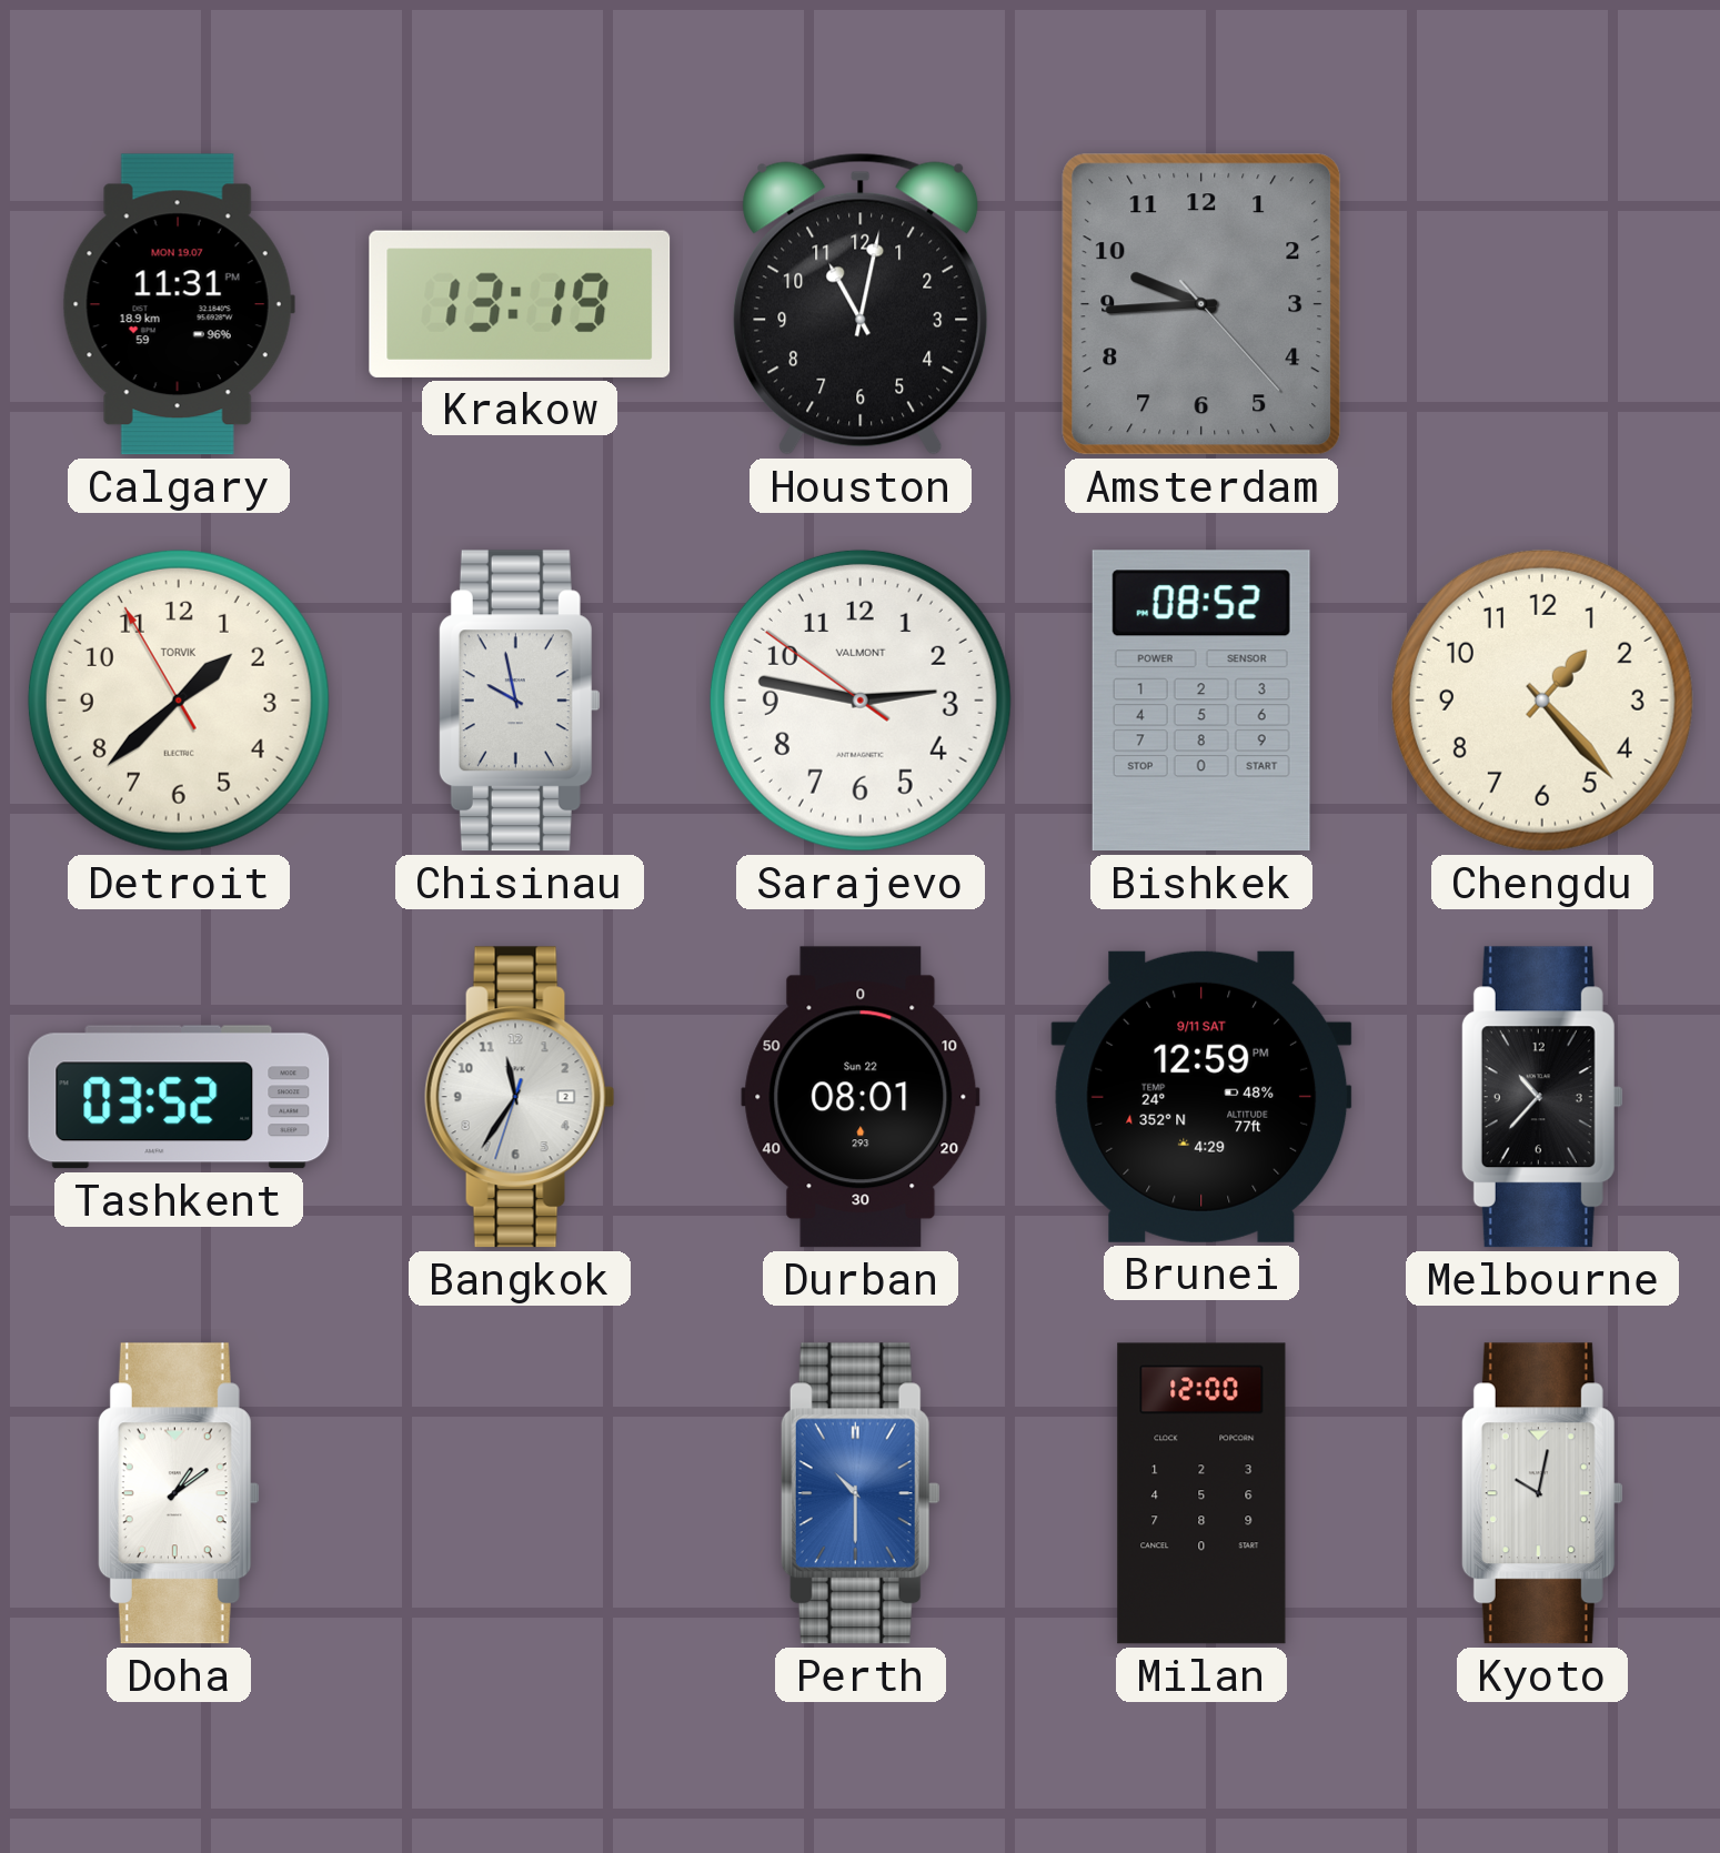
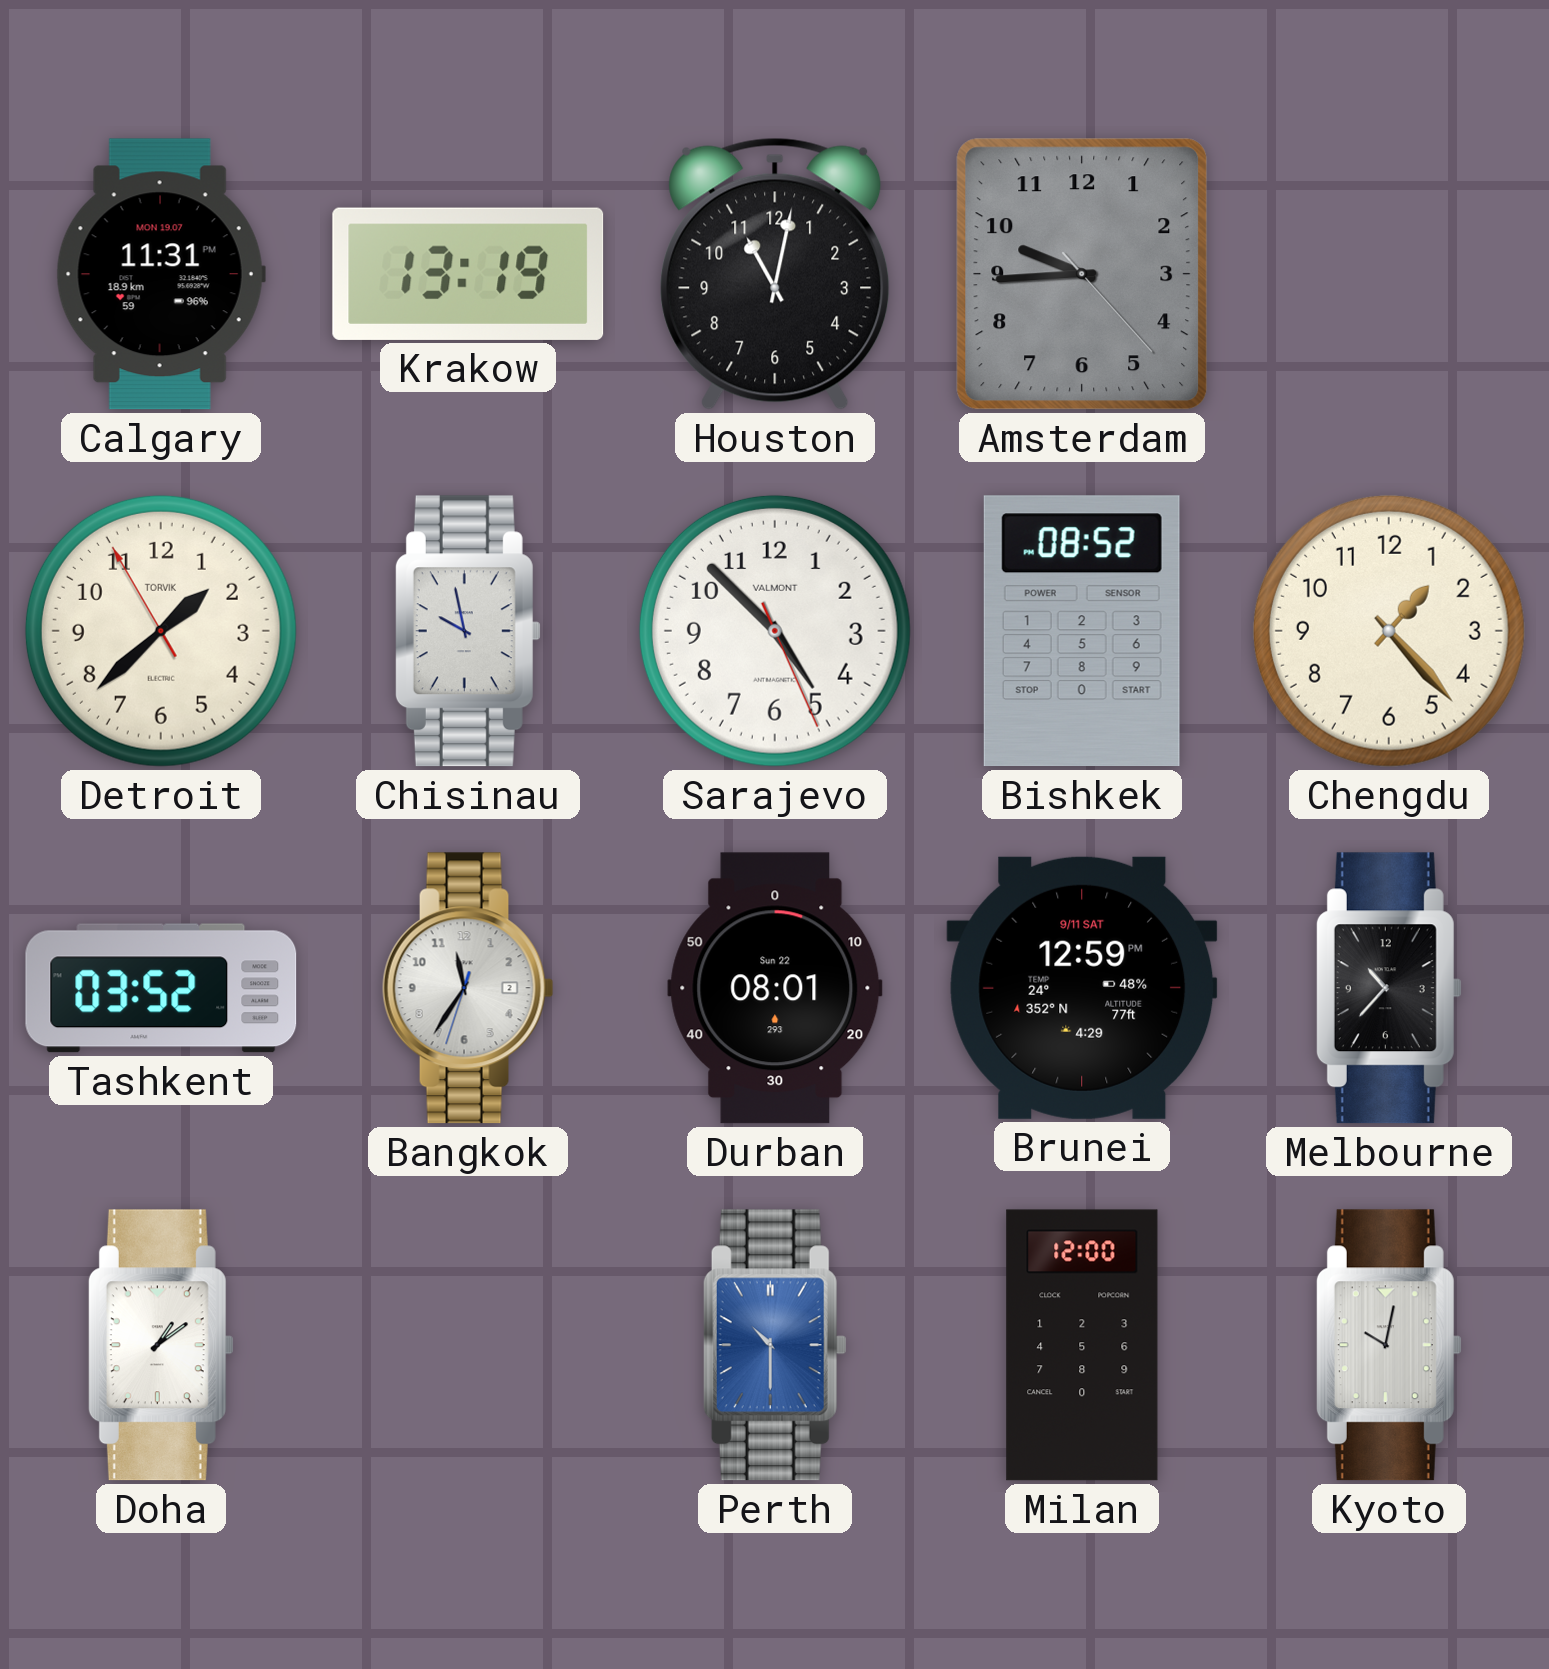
Sarajevo: 2:46 -> 4:52 (775, 631)
